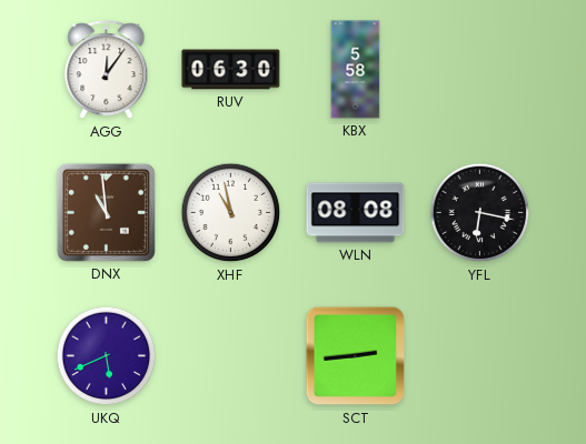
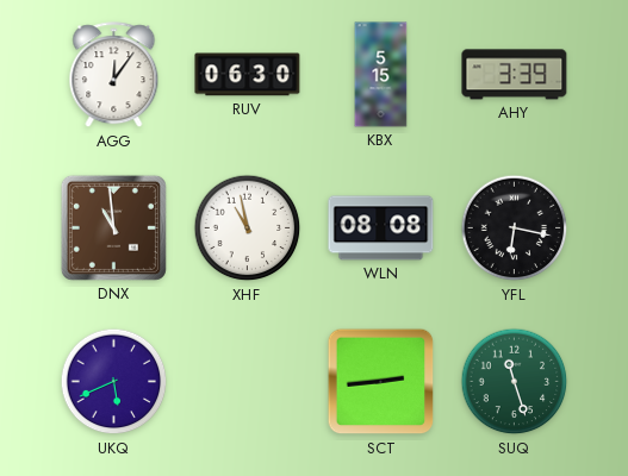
KBX: 5:58 -> 5:15 (381, 75)
AHY: none -> 3:39 (515, 75)
SUQ: none -> 11:27 (515, 382)
